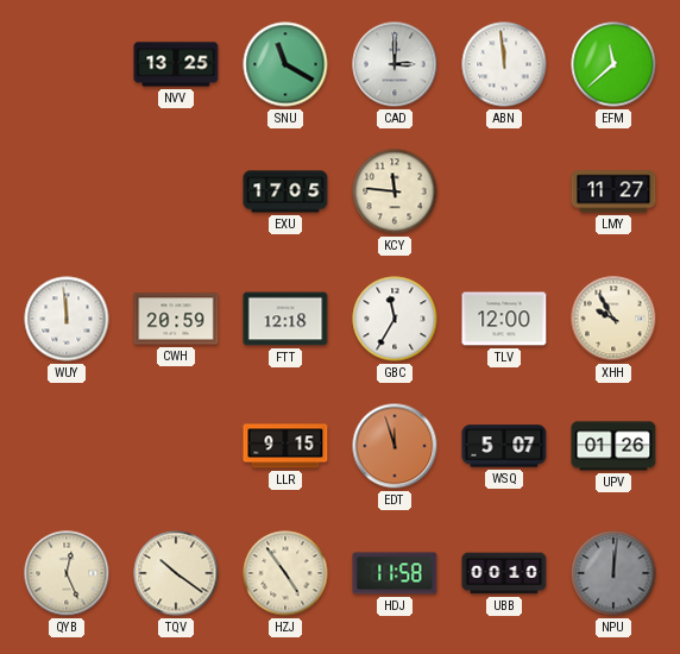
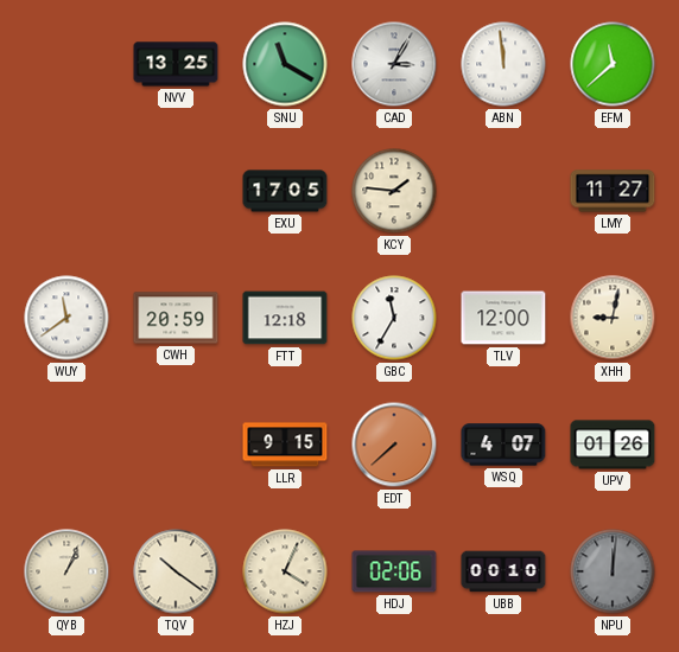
CAD: 3:00 -> 3:05 (394, 64)
KCY: 11:46 -> 1:46 (394, 191)
WUY: 11:59 -> 11:39 (66, 318)
XHH: 9:55 -> 9:02 (613, 318)
EDT: 11:57 -> 7:38 (394, 445)
WSQ: 5:07 -> 4:07 (503, 445)
QYB: 12:26 -> 1:04 (66, 571)
HZJ: 4:54 -> 4:04 (285, 571)
HDJ: 11:58 -> 02:06 (394, 571)
